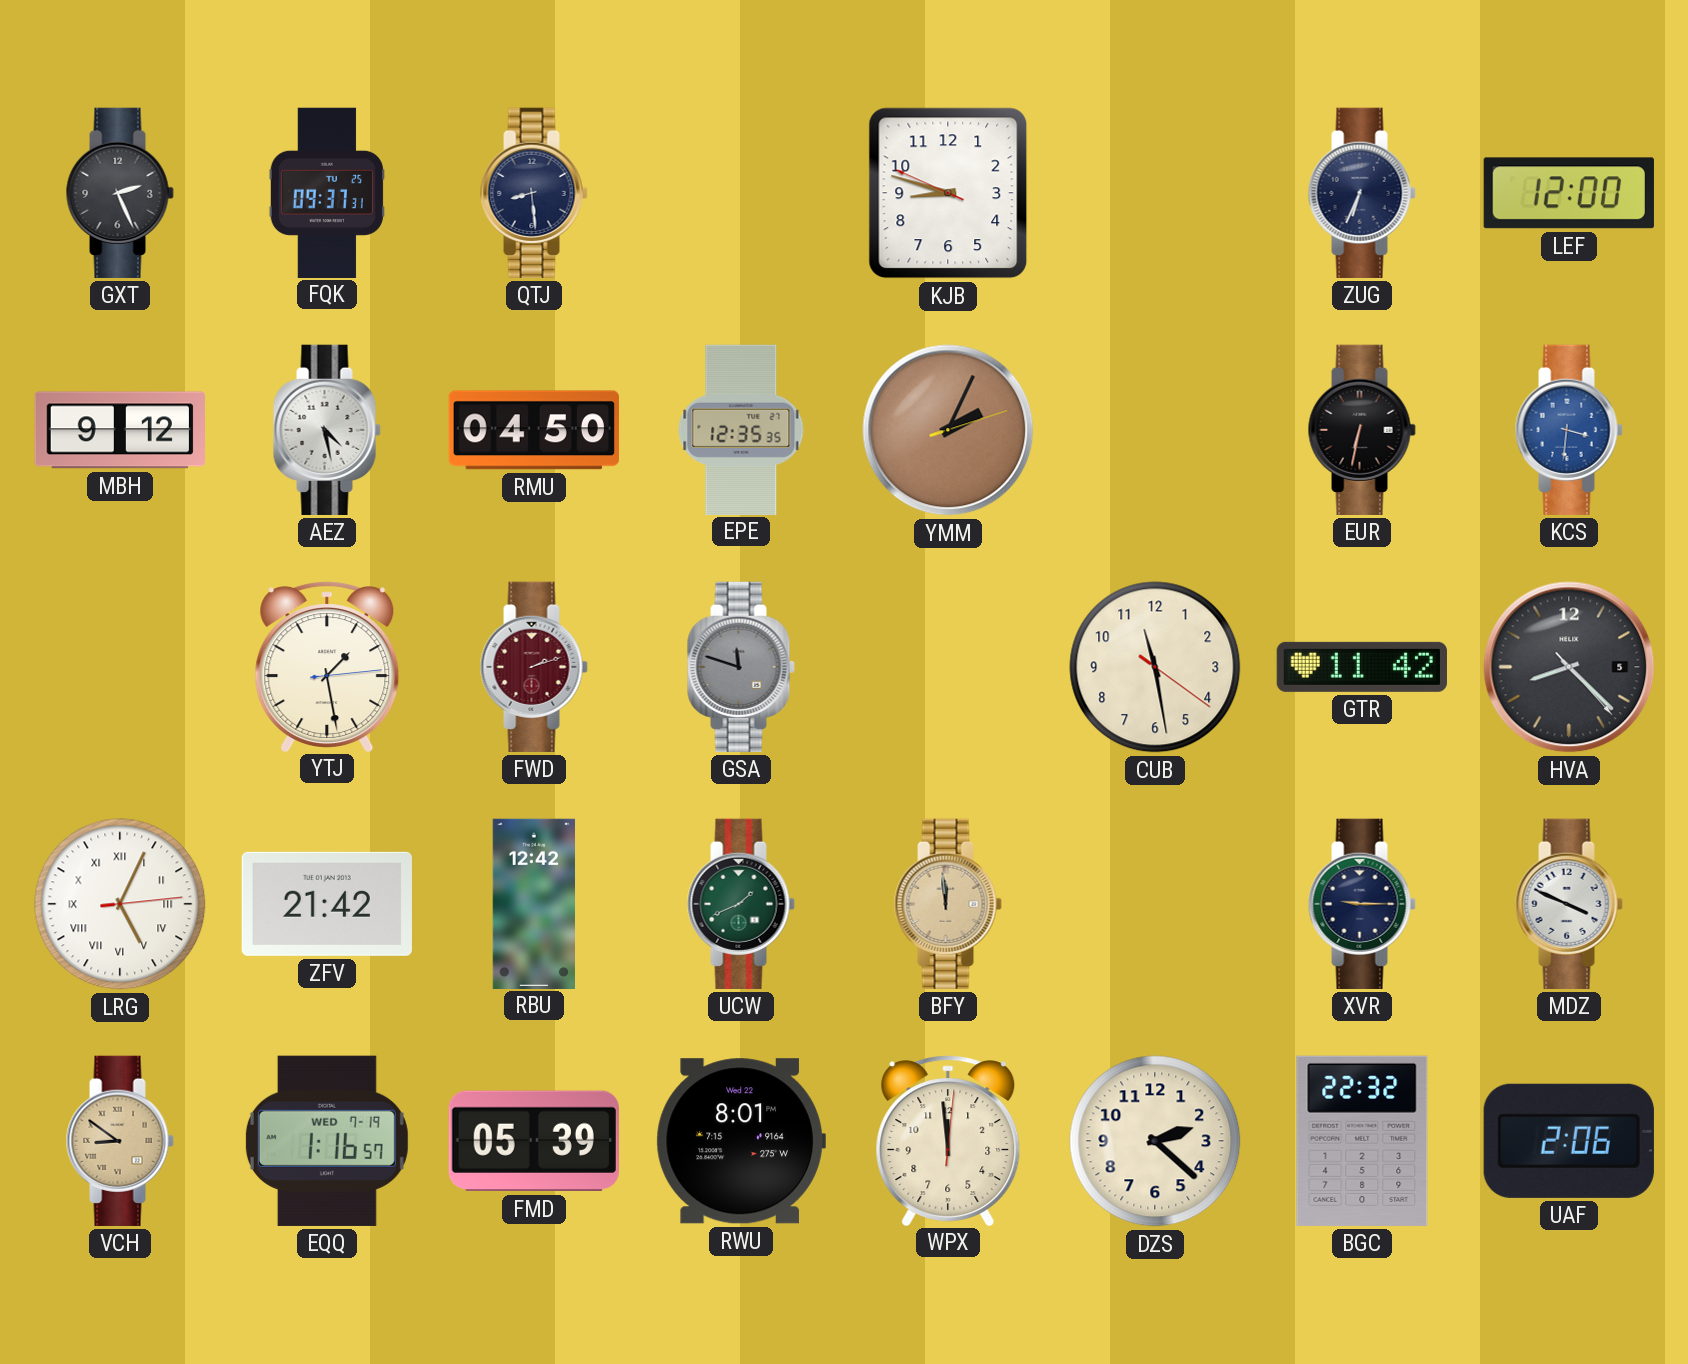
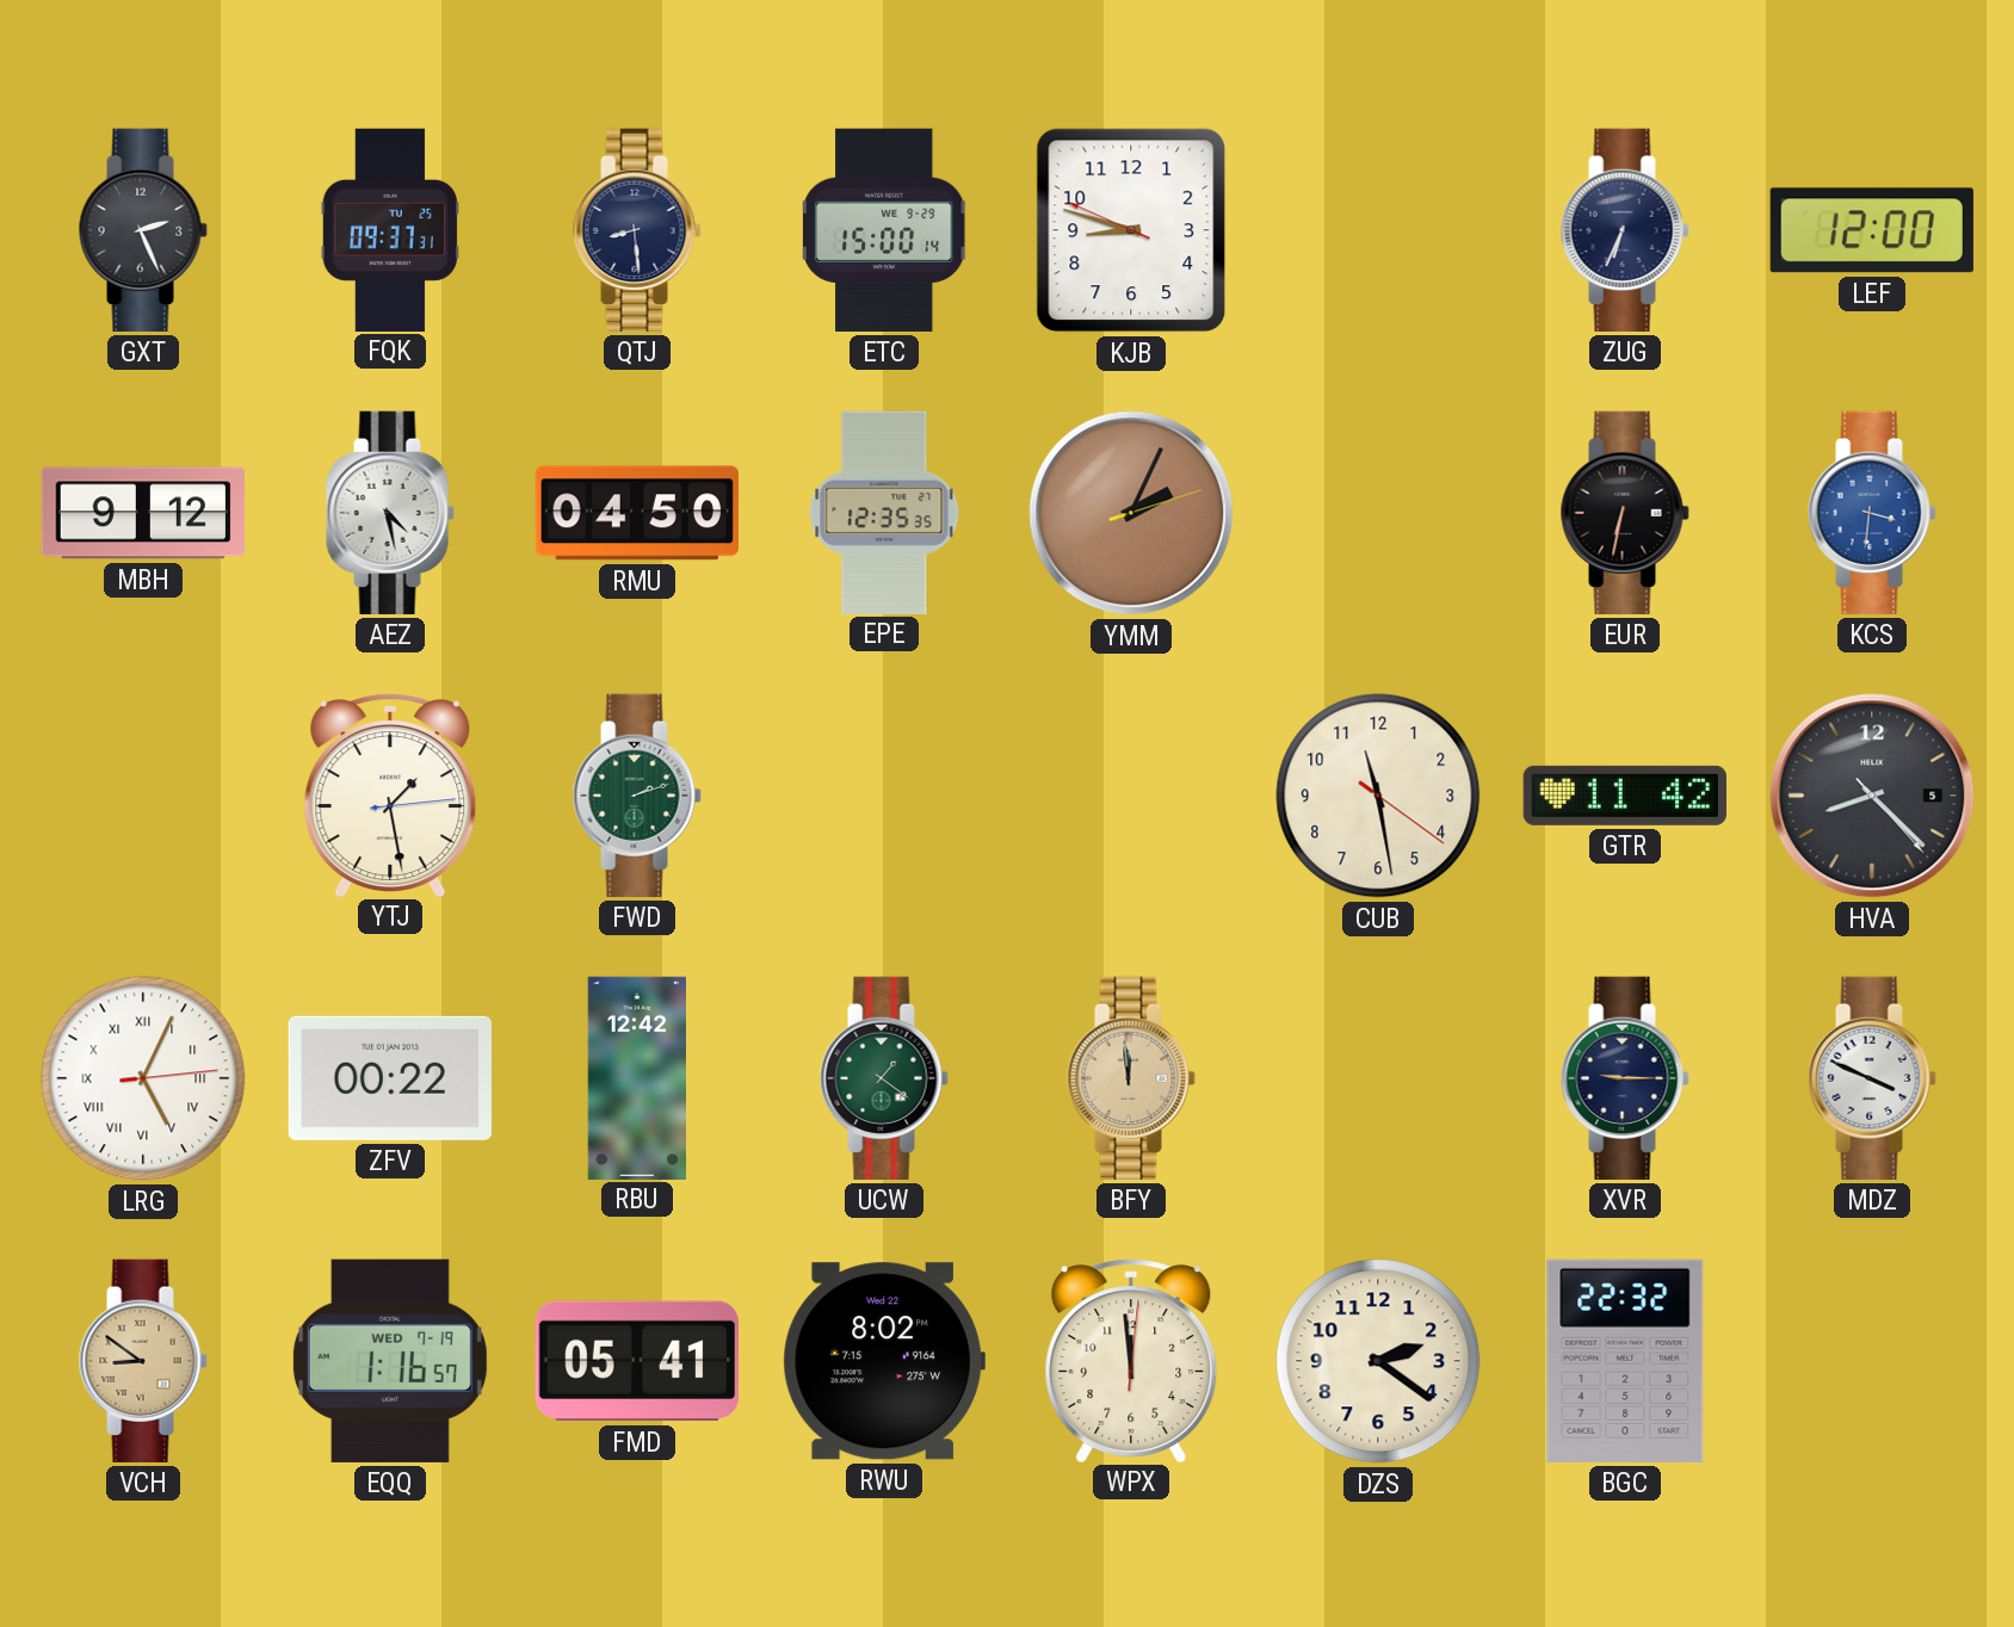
ETC: none -> 15:00 (885, 230)
FWD dial: burgundy -> green (637, 796)
GSA: 11:48 -> none (741, 667)
ZFV: 21:42 -> 00:22 (390, 1078)
UCW: 1:41 -> 1:21 (884, 1078)
FMD: 05:39 -> 05:41 (637, 1361)
RWU: 8:01 -> 8:02 (884, 1361)
DZS: 2:22 -> 2:21 (1378, 1361)
UAF: 2:06 -> none (1569, 1141)
